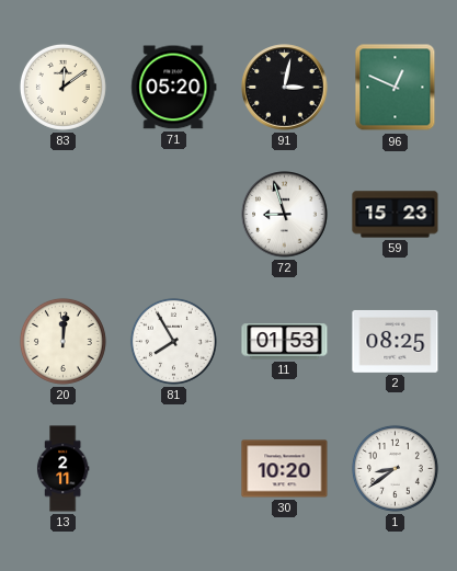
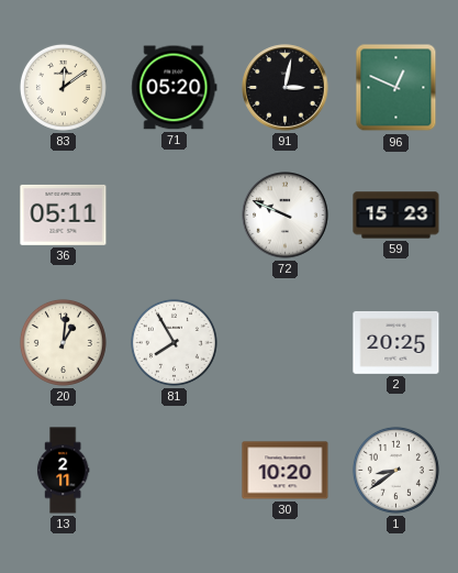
36: none -> 05:11 (64, 214)
72: 8:57 -> 9:49 (286, 216)
20: 12:01 -> 1:01 (63, 342)
11: 01:53 -> none (285, 342)
2: 08:25 -> 20:25 (396, 342)
